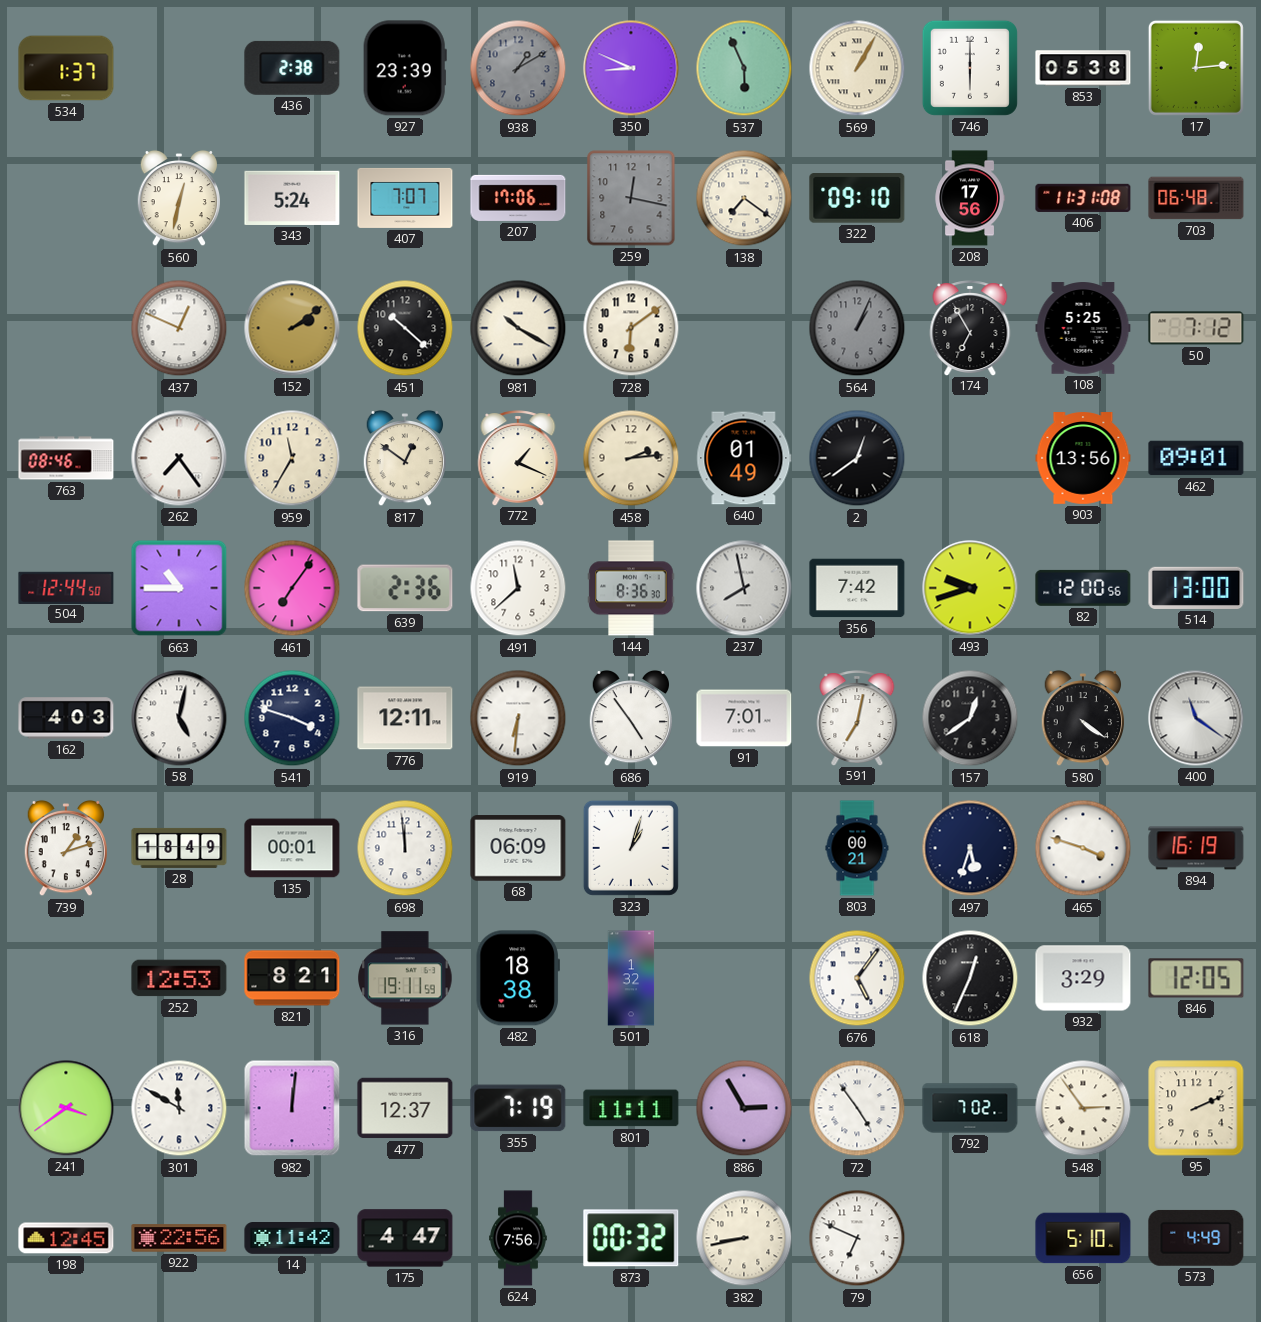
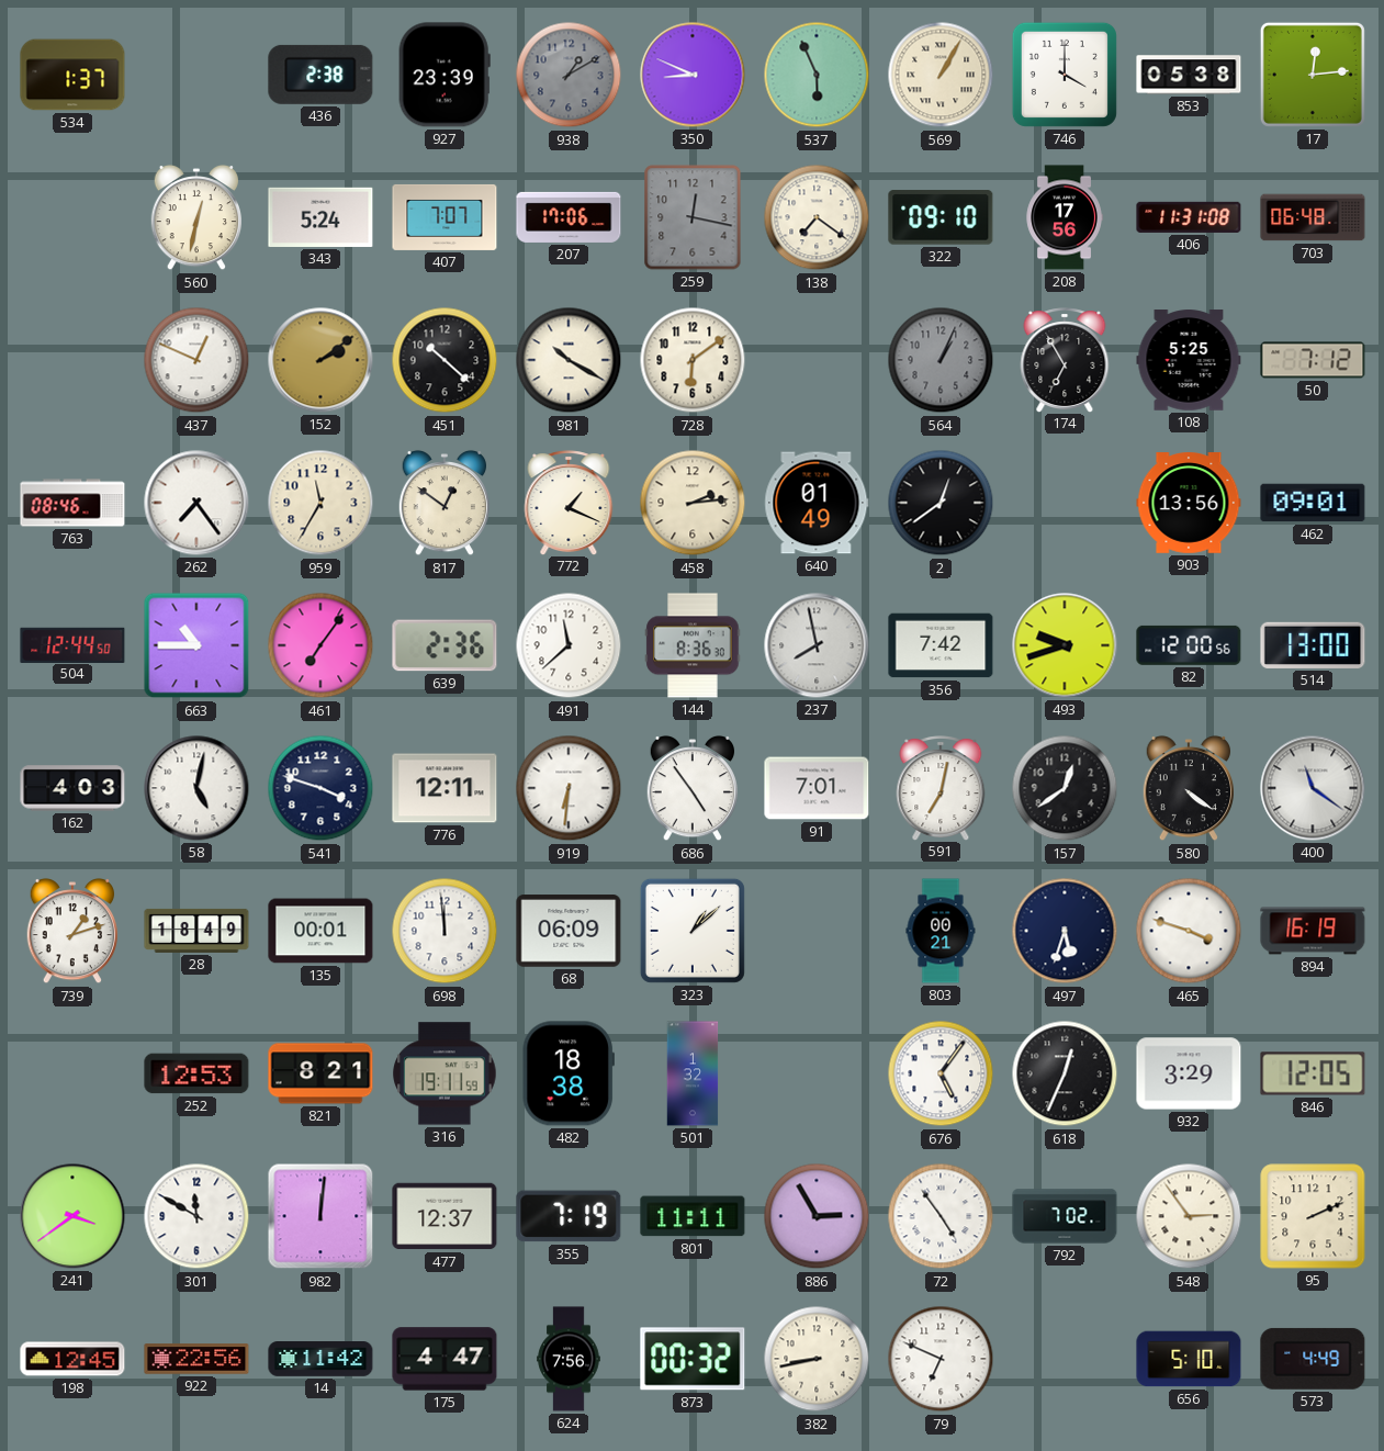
746: 6:00 -> 4:00 (1065, 75)
323: 1:03 -> 1:08 (693, 931)
